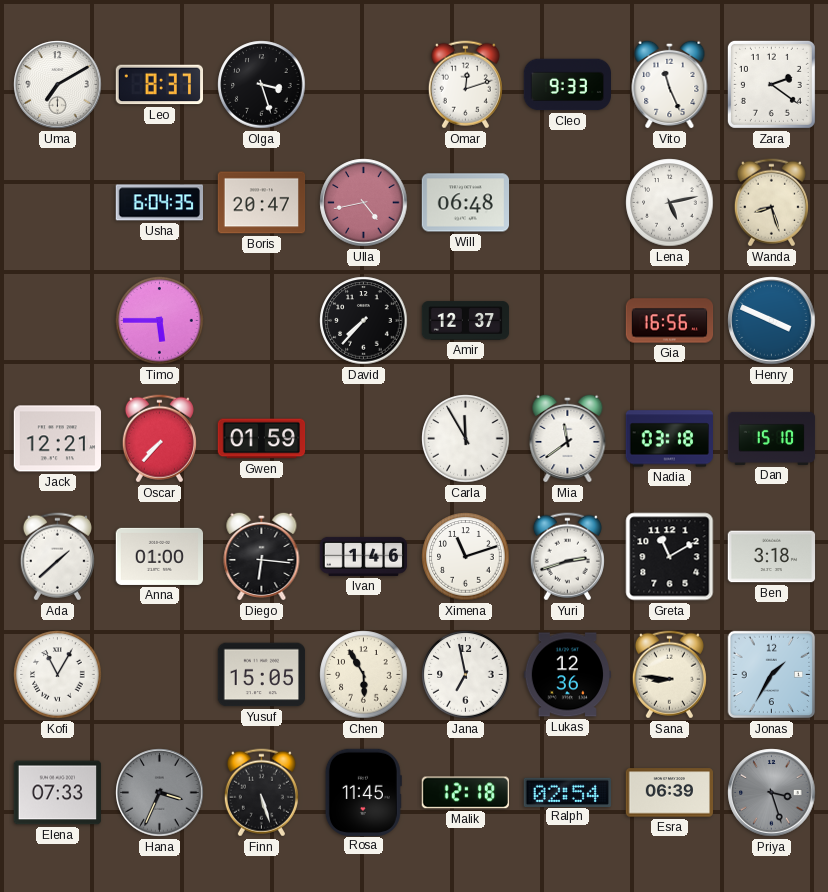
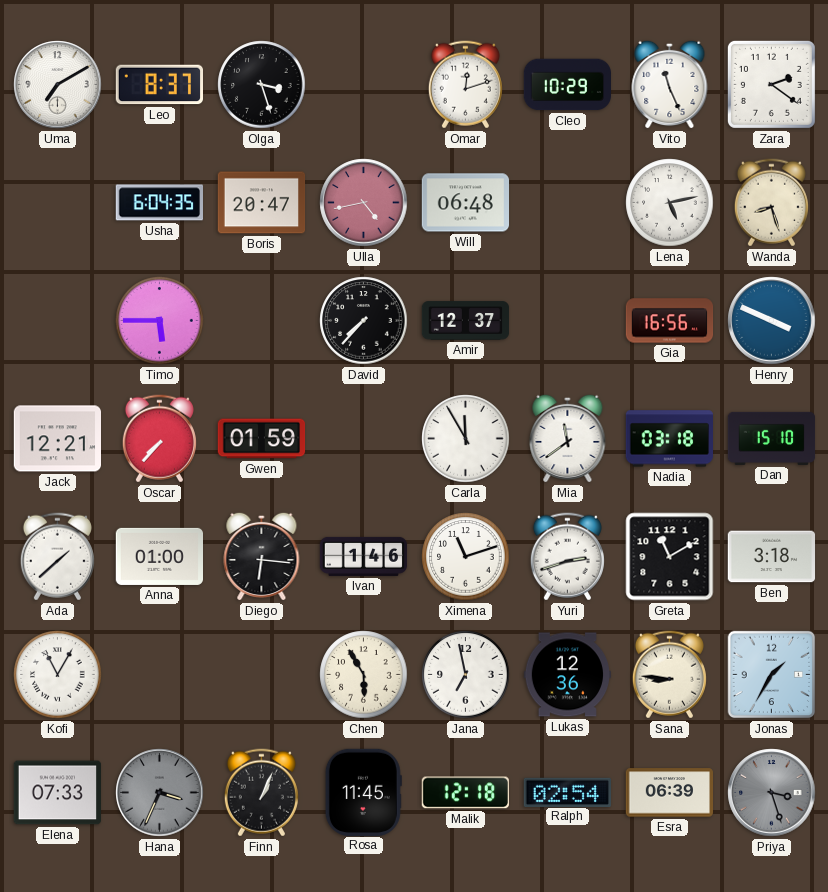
Cleo: 9:33 -> 10:29 (567, 85)
Yusuf: 15:05 -> none (262, 675)
Finn: 5:27 -> 1:04 (261, 793)
